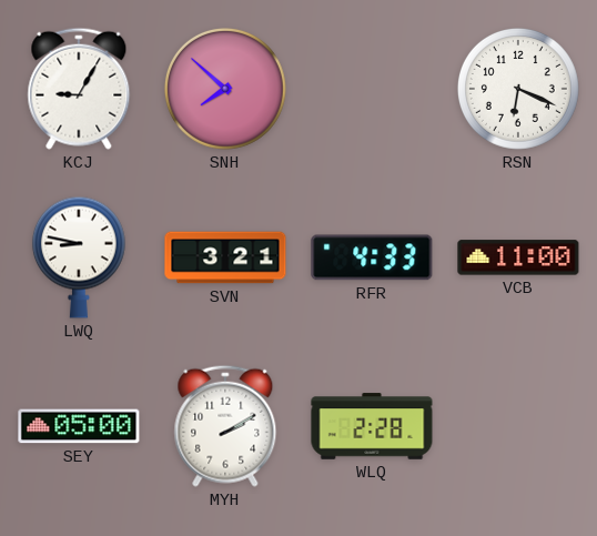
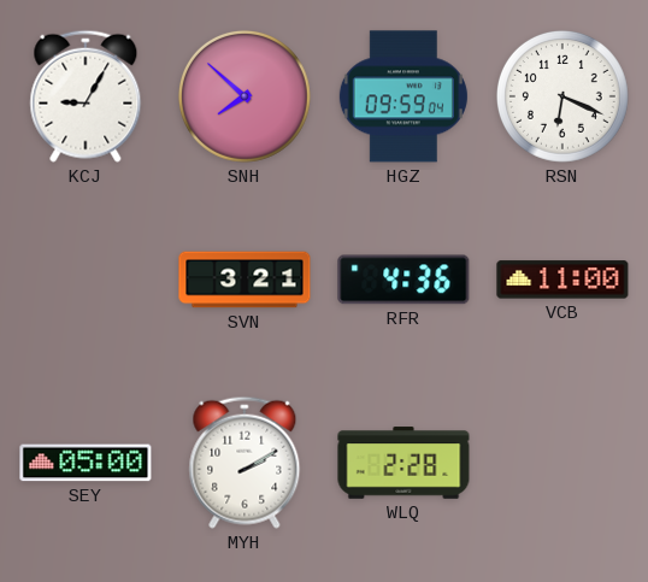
HGZ: none -> 09:59 (403, 96)
LWQ: 8:47 -> none (79, 257)
RFR: 4:33 -> 4:36 (403, 280)
